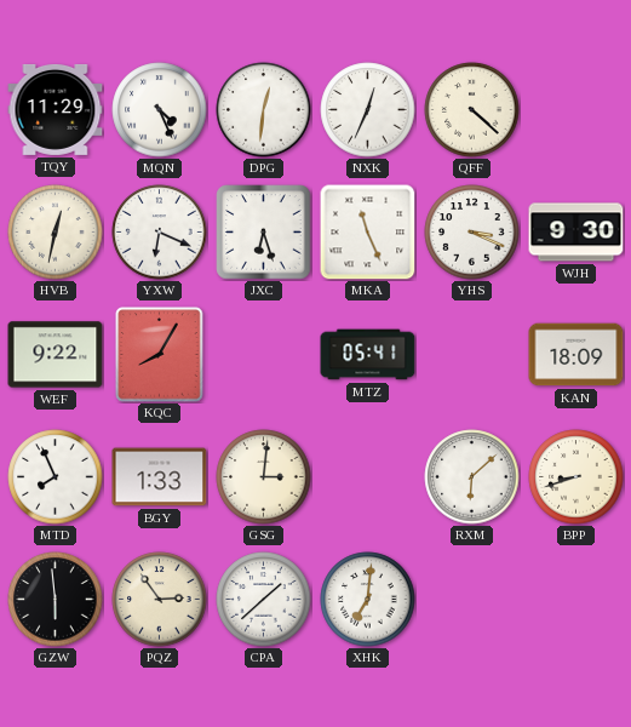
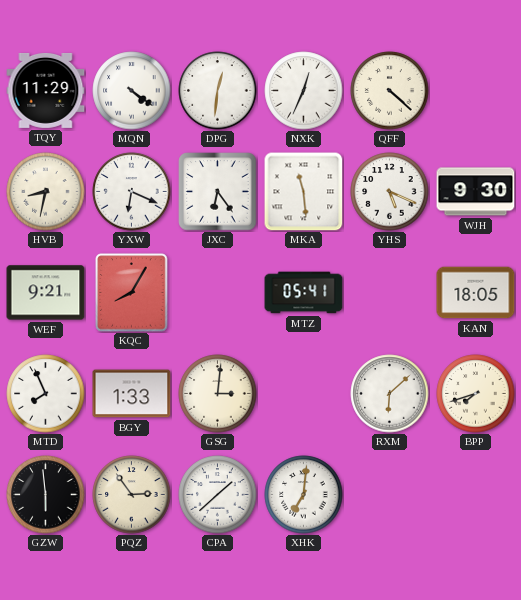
MQN: 4:26 -> 4:21 (132, 91)
HVB: 12:32 -> 8:32 (46, 192)
JXC: 6:27 -> 6:24 (218, 192)
MKA: 11:26 -> 11:29 (304, 192)
YHS: 3:19 -> 5:19 (390, 192)
WEF: 9:22 -> 9:21 (46, 293)
KAN: 18:09 -> 18:05 (476, 293)
BPP: 8:42 -> 7:42 (476, 394)
